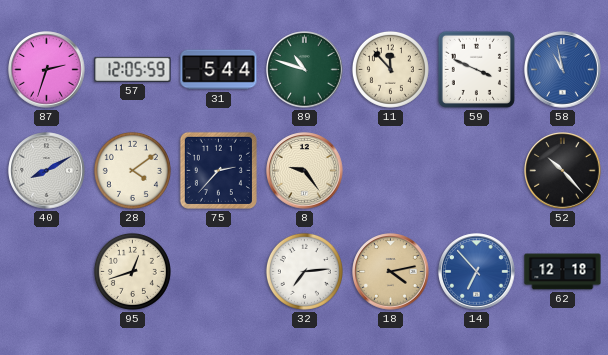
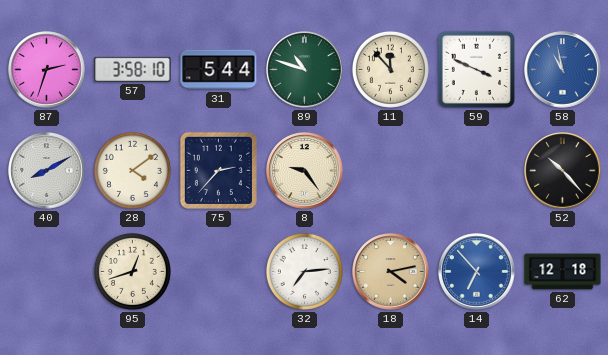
57: 12:05 -> 3:58 (133, 69)
